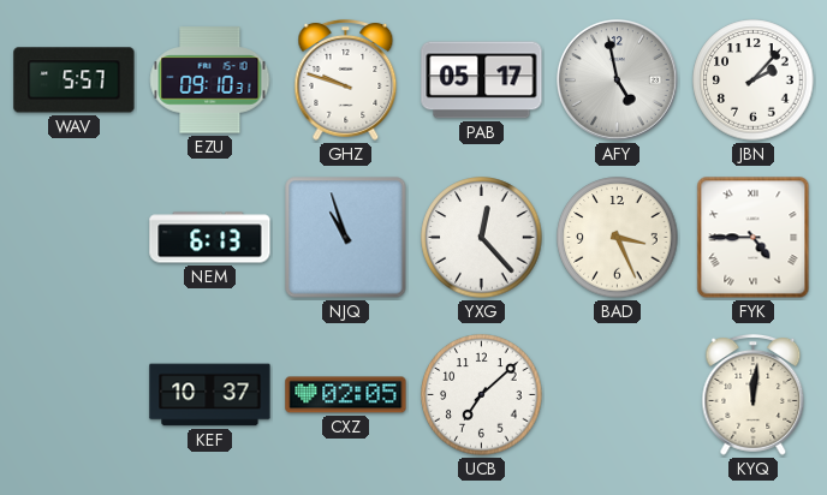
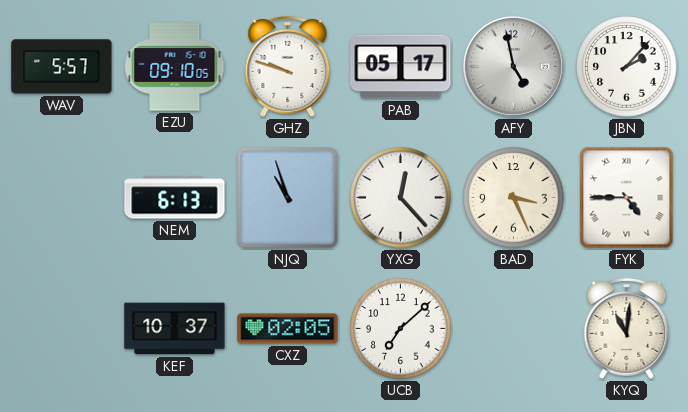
EZU: 09:10:31 -> 09:10:05 (175, 67)
KYQ: 12:01 -> 11:01 (627, 328)
